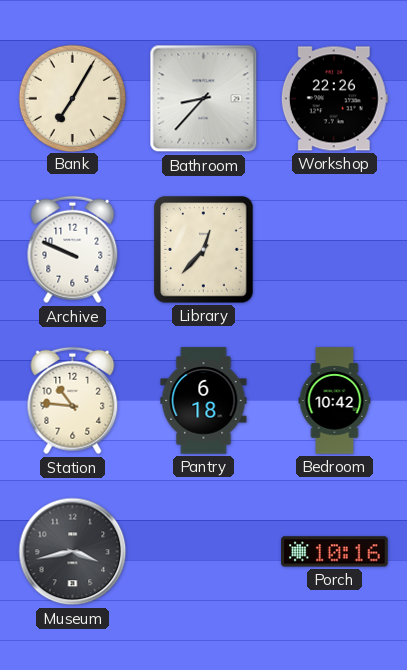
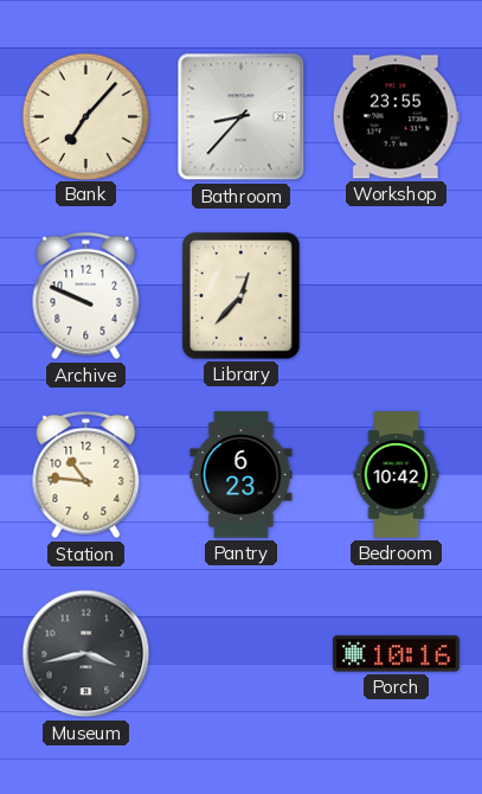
Bank: 7:05 -> 7:07 (85, 116)
Workshop: 22:26 -> 23:55 (396, 117)
Pantry: 6:18 -> 6:23 (242, 475)
